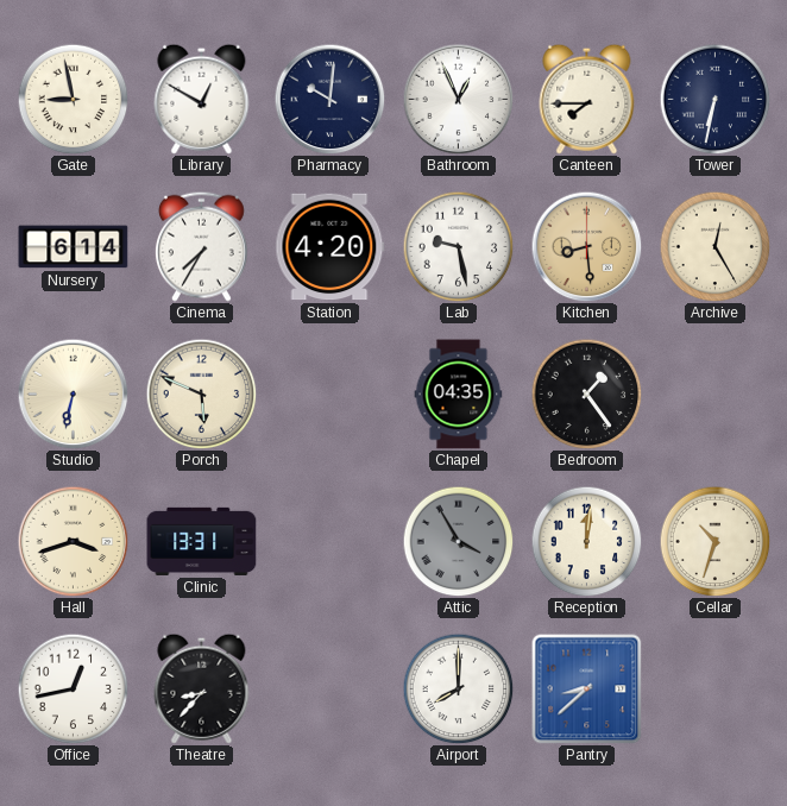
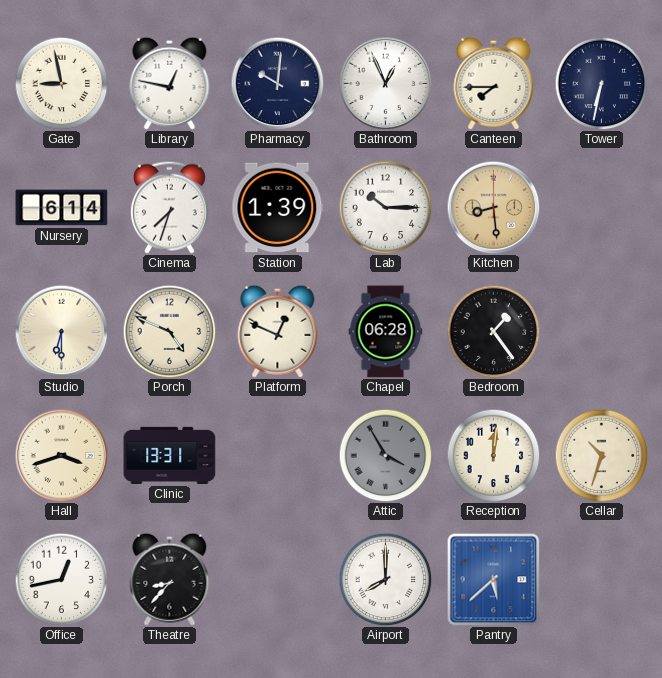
Library: 12:50 -> 12:47 (170, 83)
Cinema: 7:35 -> 7:33 (169, 207)
Station: 4:20 -> 1:39 (278, 208)
Lab: 9:28 -> 10:15 (385, 207)
Archive: 12:25 -> none (714, 246)
Studio: 6:32 -> 6:30 (61, 331)
Porch: 5:49 -> 4:49 (169, 331)
Platform: none -> 12:49 (278, 331)
Chapel: 04:35 -> 06:28 (386, 332)
Pantry: 8:38 -> 5:38 (493, 579)
